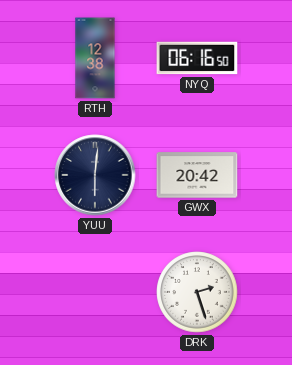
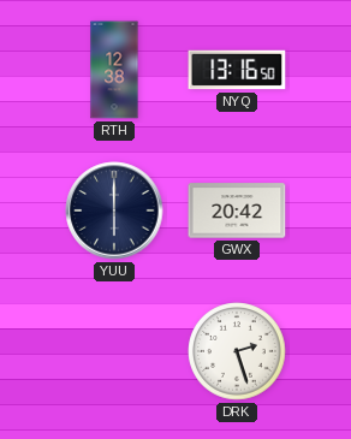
NYQ: 06:16 -> 13:16 (237, 70)
YUU: 6:01 -> 6:00 (114, 210)
